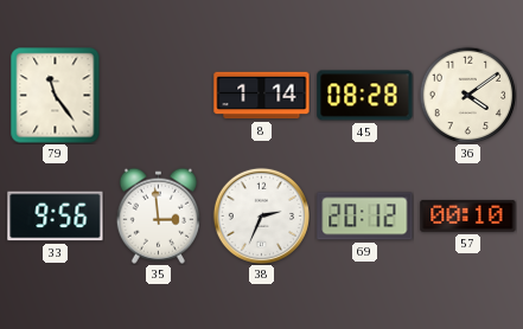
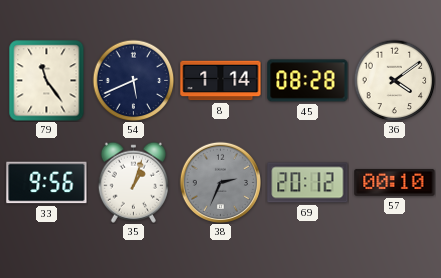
54: none -> 5:41 (133, 80)
35: 2:59 -> 1:03 (133, 182)
38 dial: white -> grey (220, 182)
